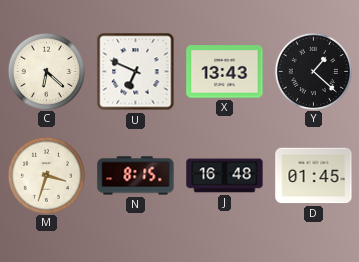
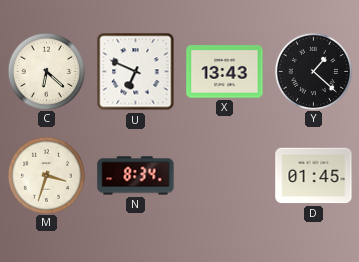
N: 8:15 -> 8:34 (136, 176)
J: 16:48 -> none (225, 176)
